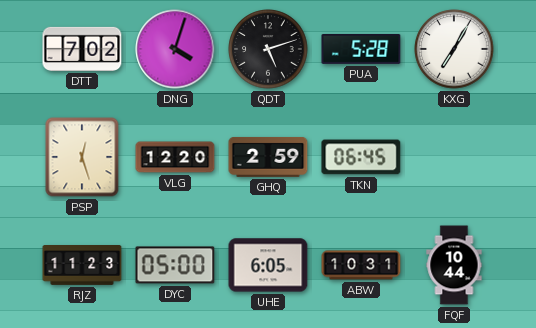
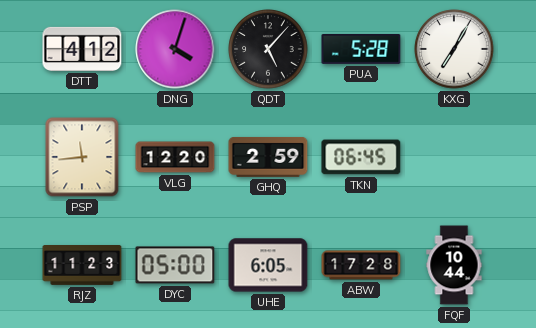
DTT: 7:02 -> 4:12 (82, 49)
QDT: 5:12 -> 5:07 (268, 49)
PSP: 12:27 -> 11:44 (82, 157)
ABW: 10:31 -> 17:28 (361, 265)
